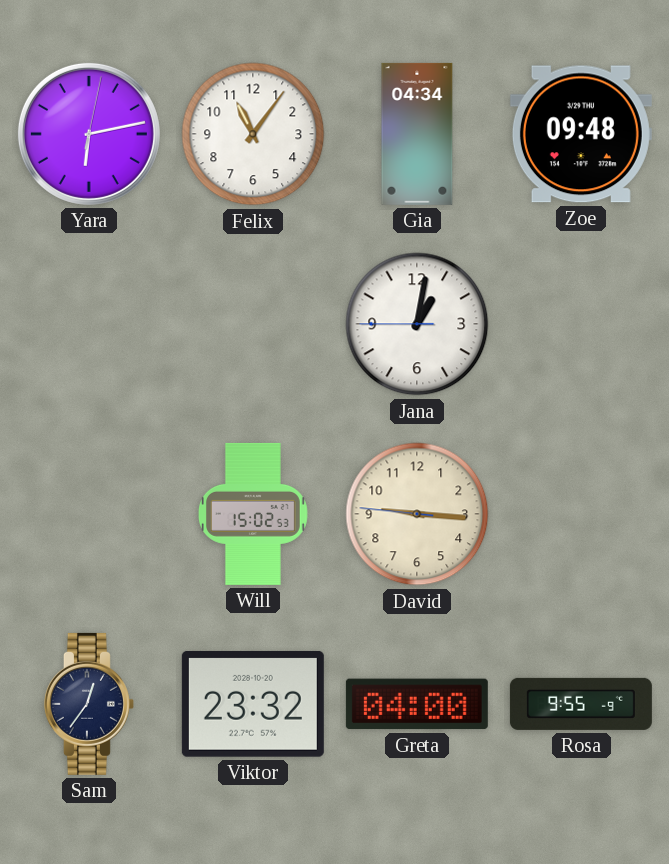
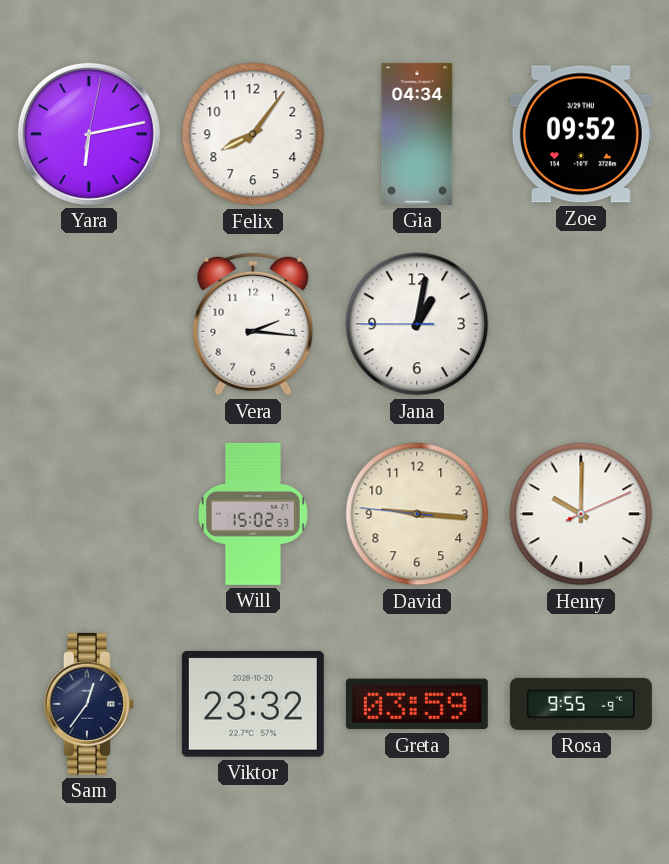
Felix: 11:06 -> 8:06 (253, 134)
Zoe: 09:48 -> 09:52 (581, 134)
Vera: none -> 2:16 (253, 324)
Henry: none -> 10:00 (581, 514)
Greta: 04:00 -> 03:59 (417, 704)
